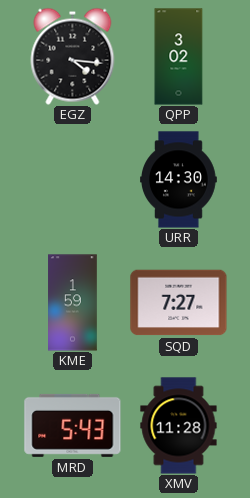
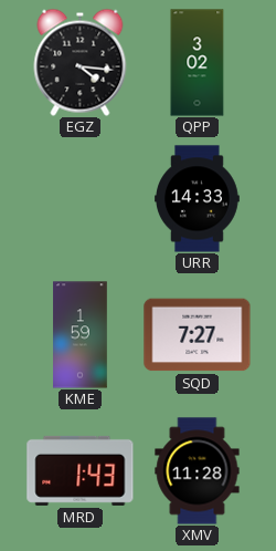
URR: 14:30 -> 14:33 (198, 199)
MRD: 5:43 -> 1:43 (81, 470)
